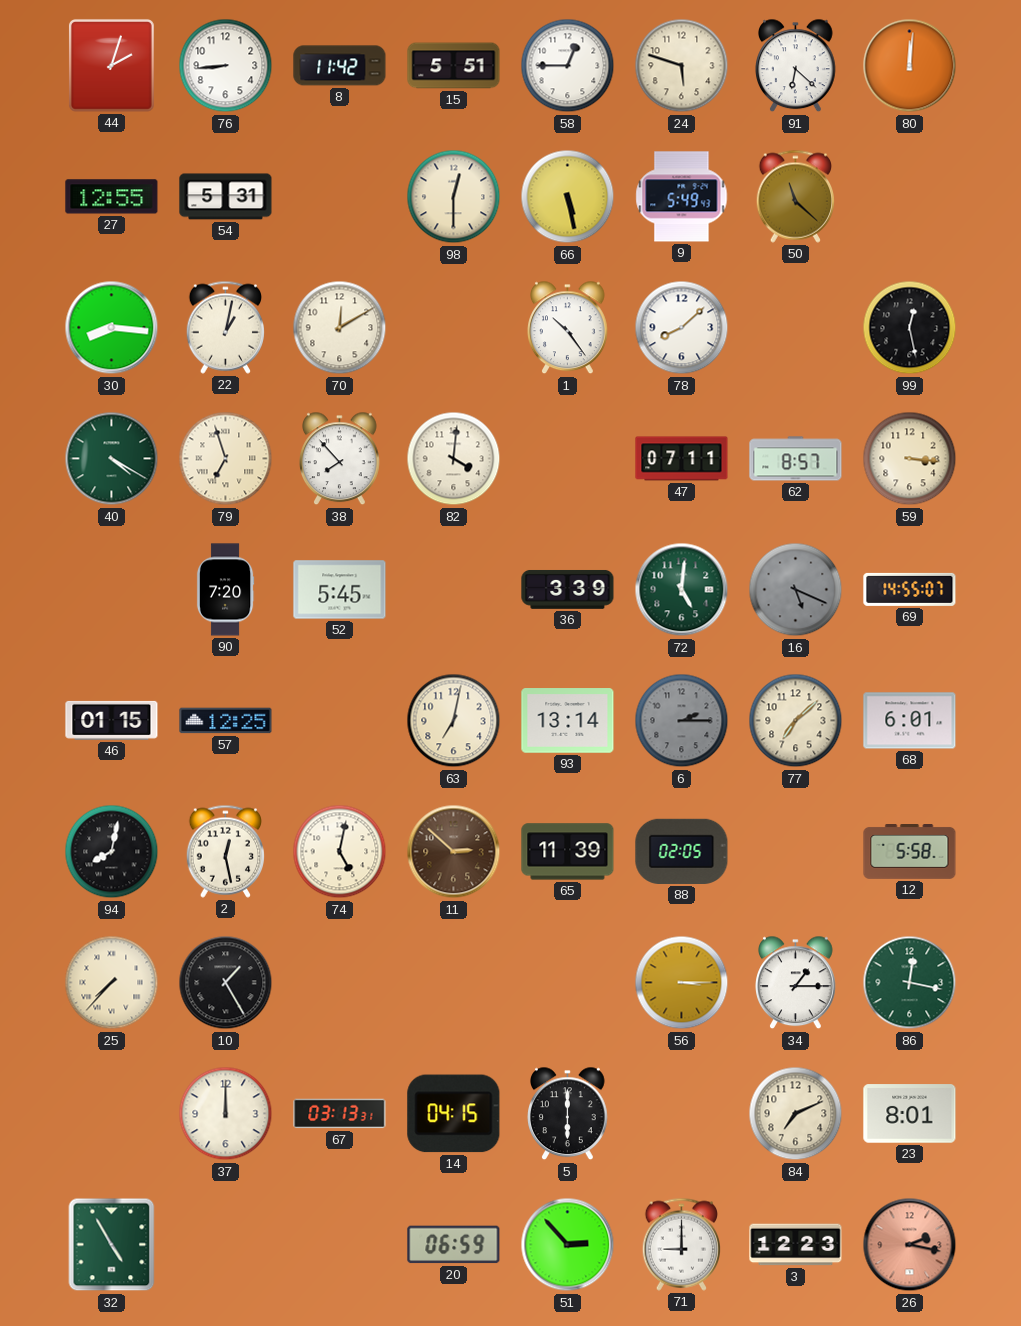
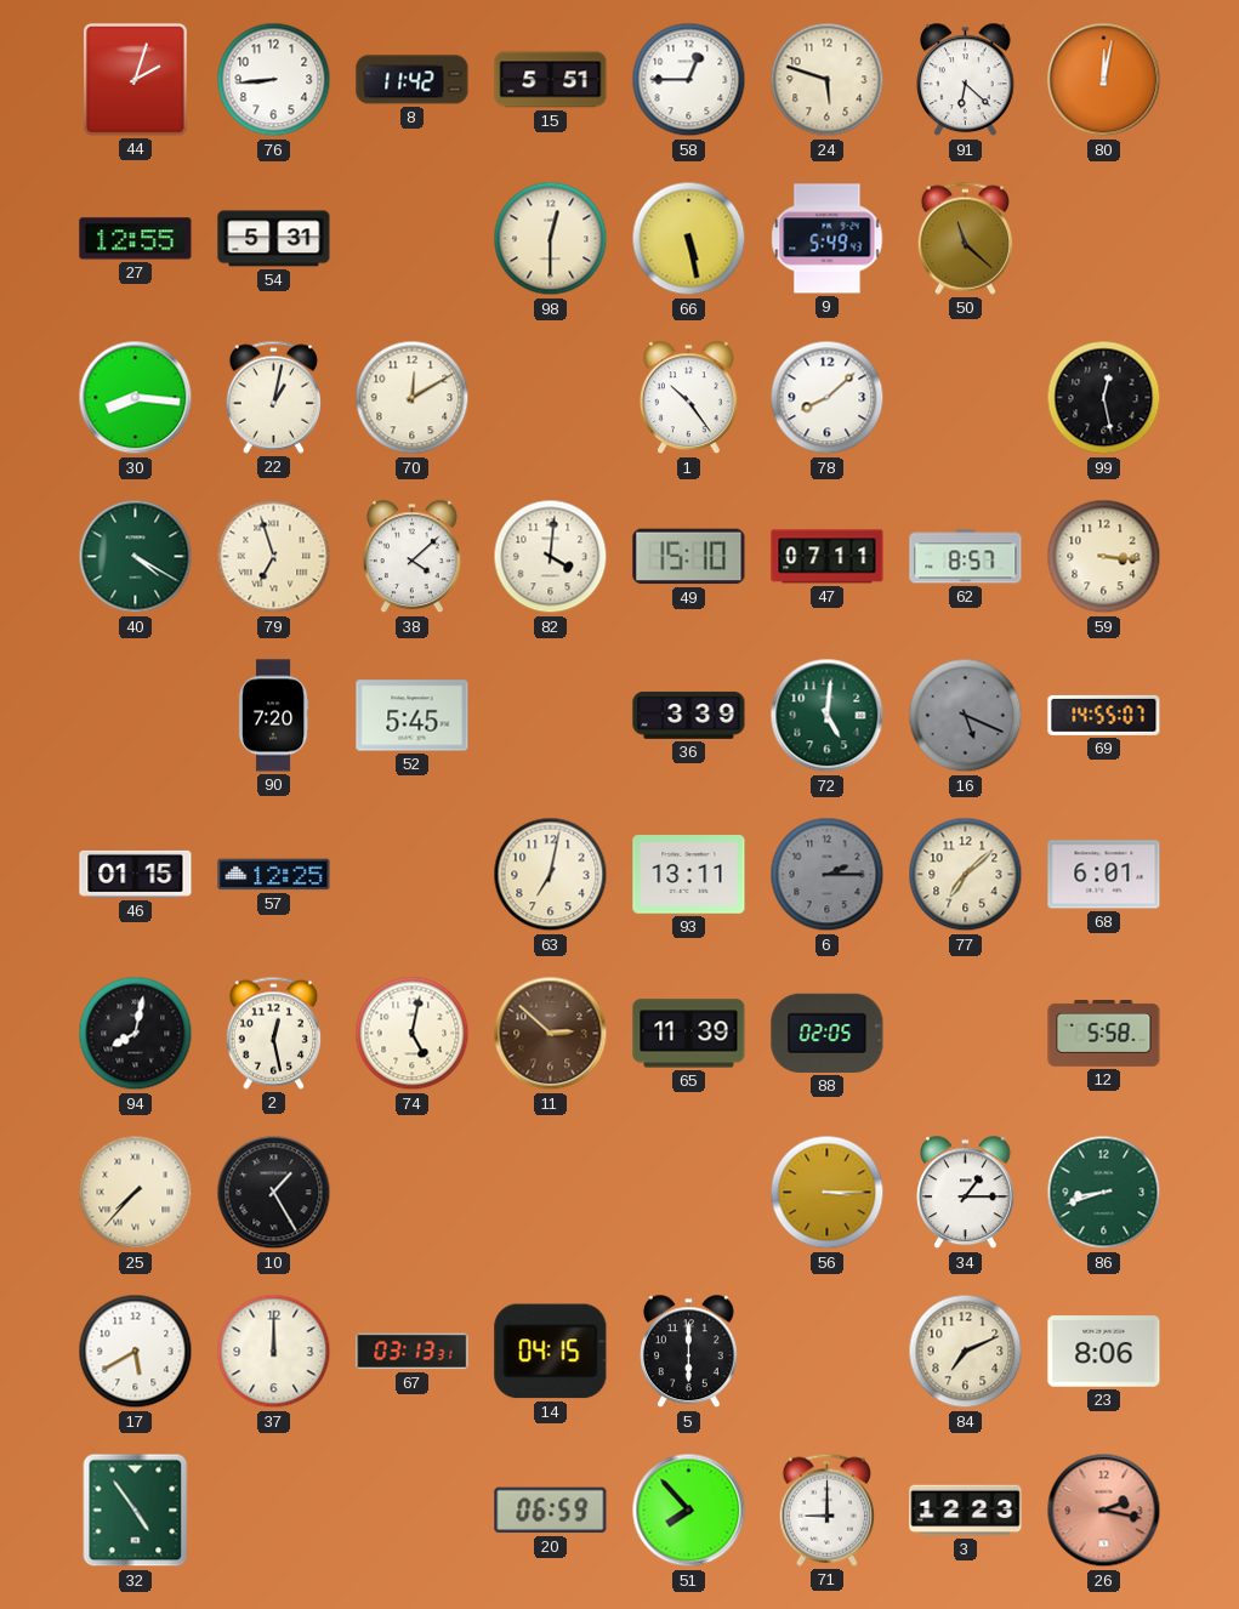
80: 12:01 -> 12:02 (1104, 80)
38: 7:53 -> 4:08 (413, 557)
49: none -> 15:10 (689, 557)
93: 13:14 -> 13:11 (689, 875)
86: 12:17 -> 8:42 (1104, 1193)
17: none -> 5:40 (136, 1352)
23: 8:01 -> 8:06 (1104, 1352)
32: 4:55 -> 4:54 (136, 1511)
51: 2:53 -> 7:53 (689, 1511)
